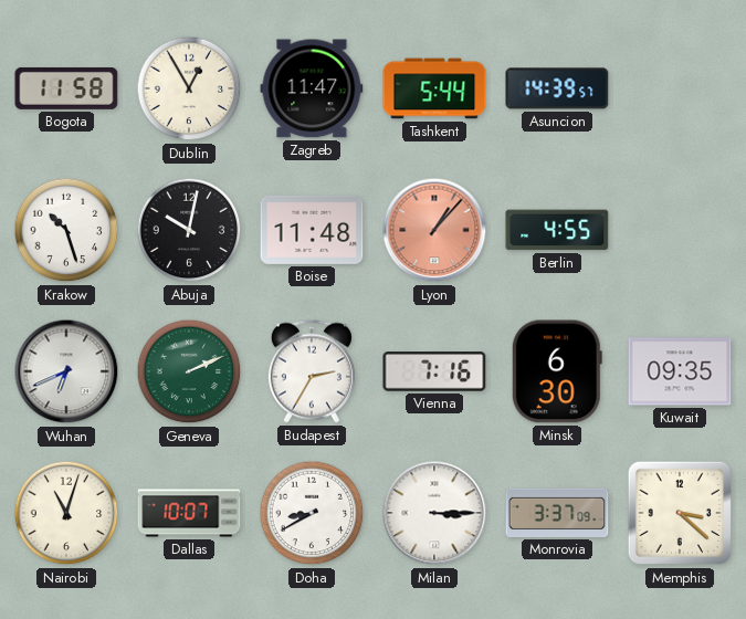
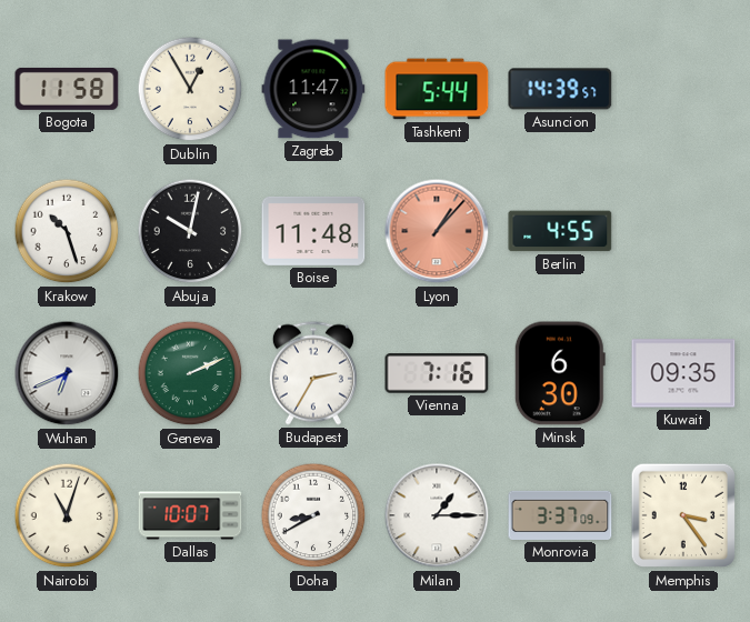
Milan: 3:15 -> 1:15 (437, 515)
Memphis: 3:22 -> 3:24 (683, 515)
